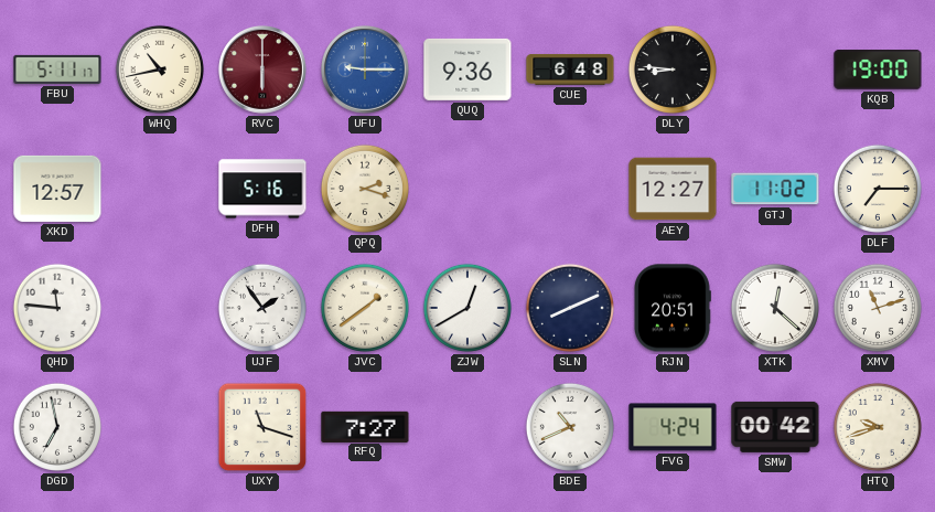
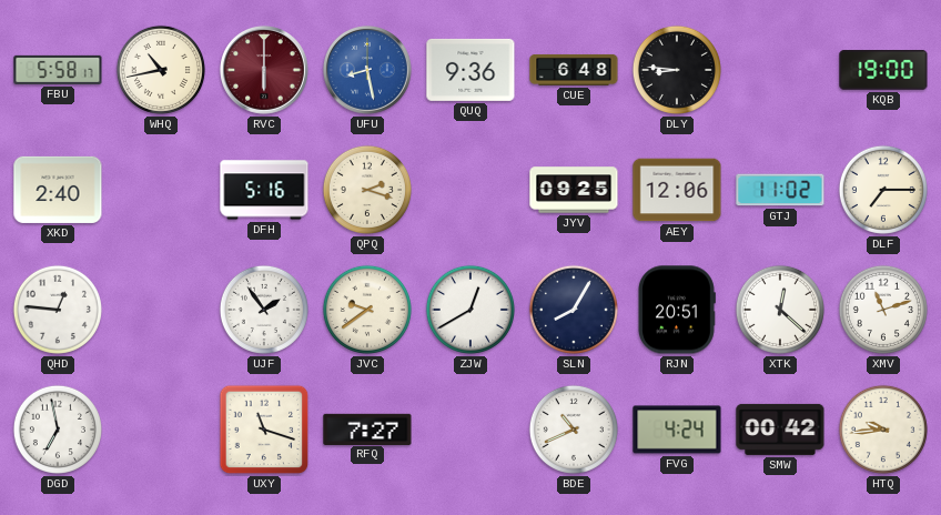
FBU: 5:11 -> 5:58 (58, 70)
UFU: 9:15 -> 8:28 (367, 70)
XKD: 12:57 -> 2:40 (58, 190)
JYV: none -> 09:25 (574, 190)
AEY: 12:27 -> 12:06 (677, 190)
QHD: 11:46 -> 12:46 (58, 310)
JVC: 1:39 -> 9:39 (367, 310)
SLN: 8:11 -> 8:05 (574, 310)
HTQ: 9:42 -> 9:44 (883, 430)
